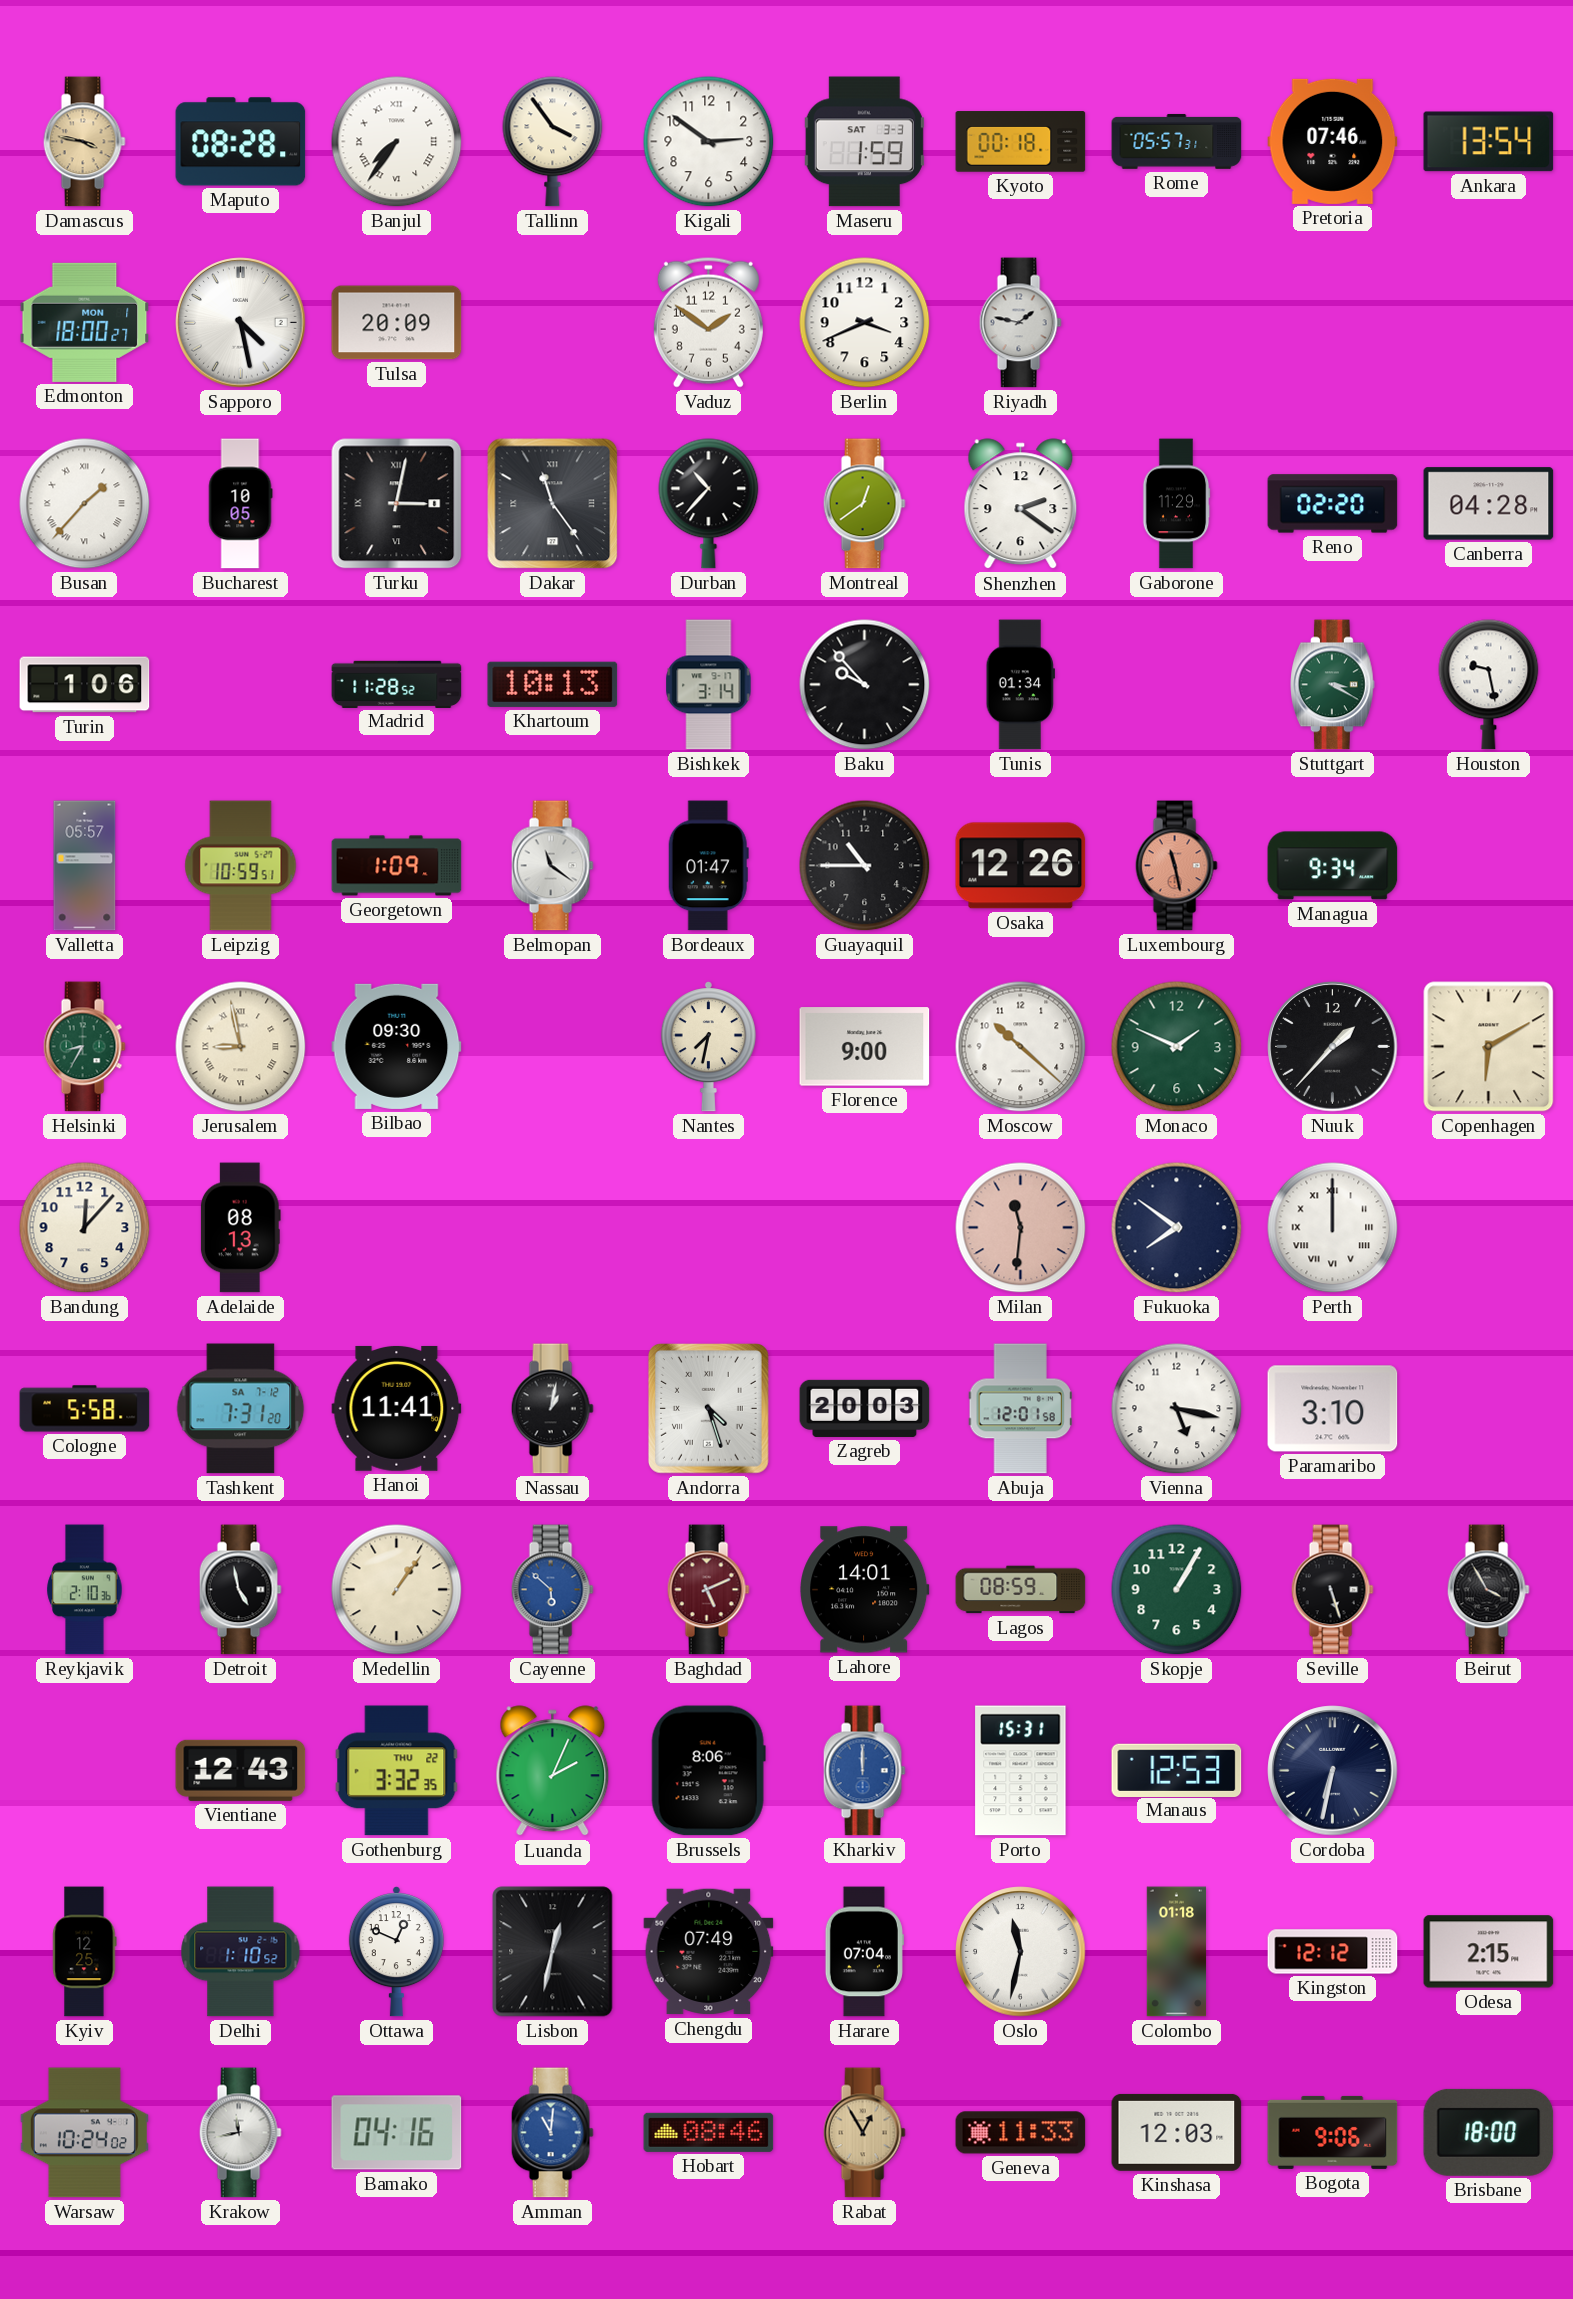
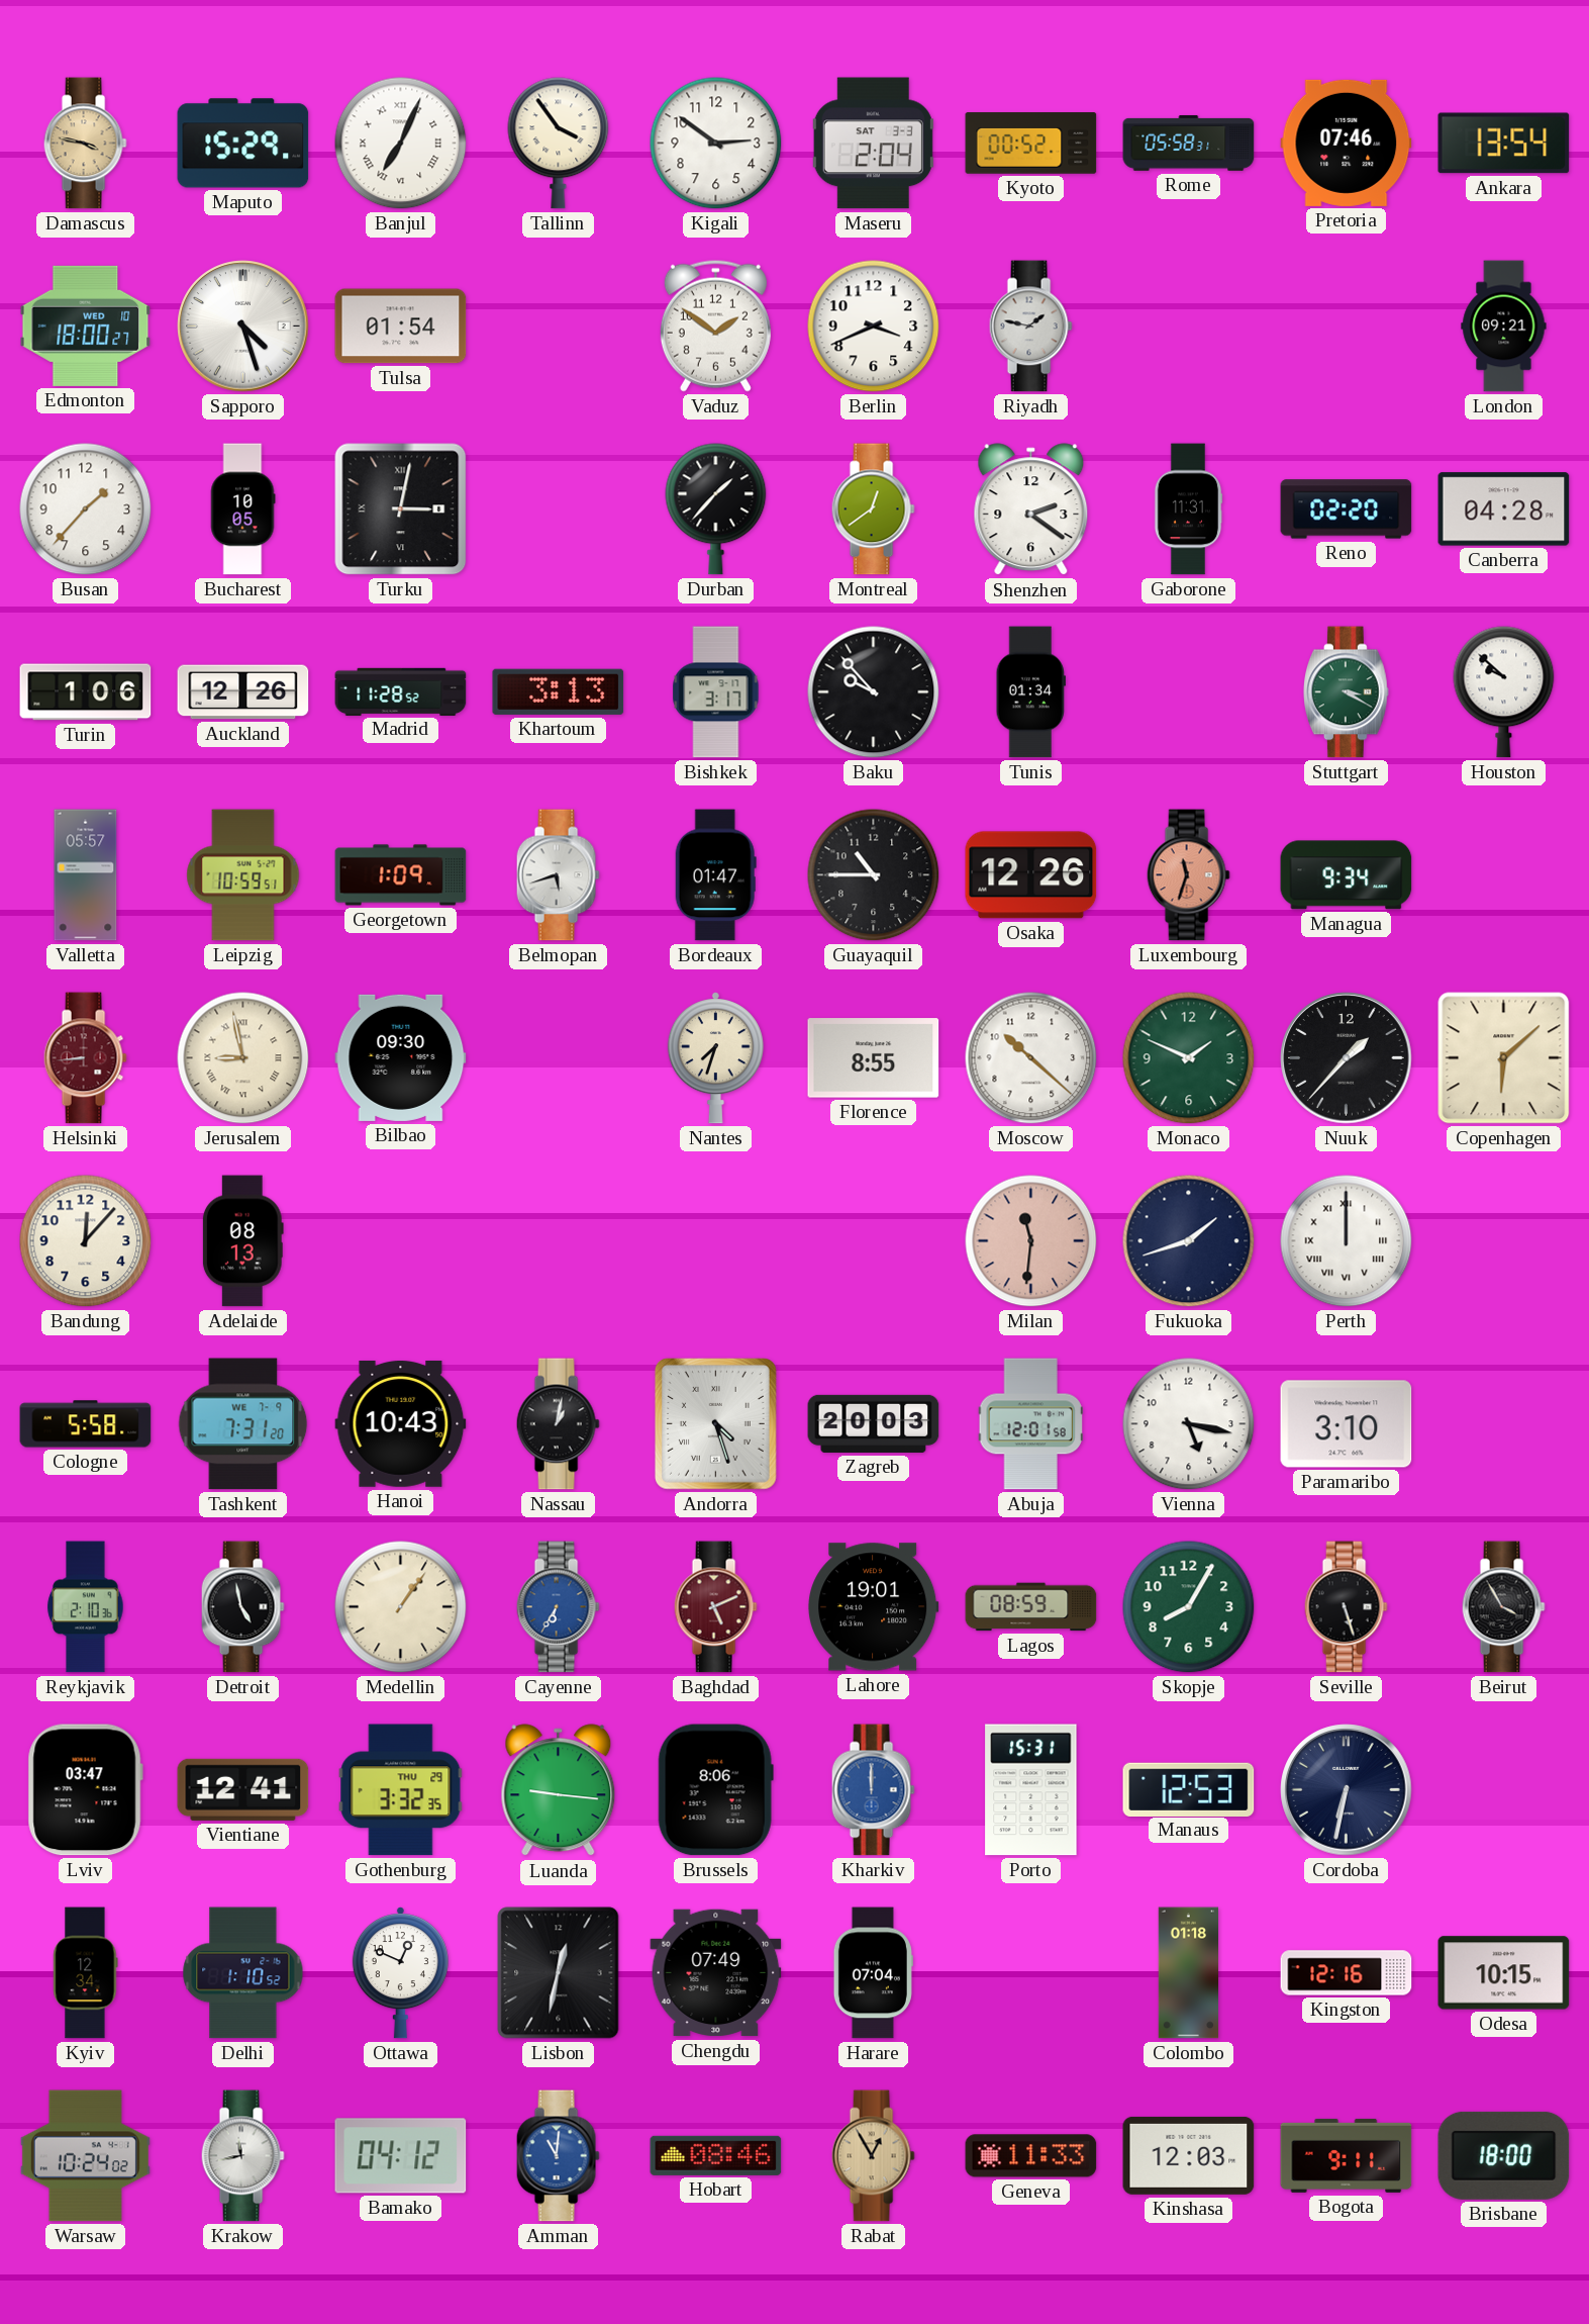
Maputo: 08:28 -> 15:29 (243, 144)
Banjul: 7:36 -> 7:04 (401, 144)
Maseru: 1:59 -> 2:04 (873, 144)
Kyoto: 00:18 -> 00:52 (1031, 144)
Rome: 05:57 -> 05:58 (1189, 143)
Edmonton date: MON 1 -> WED 10 (86, 326)
Sapporo: 4:28 -> 4:27 (243, 327)
Tulsa: 20:09 -> 01:54 (401, 327)
London: none -> 09:21 (1504, 327)
Busan numerals: Roman -> Arabic (86, 509)
Dakar: 11:24 -> none (553, 504)
Durban: 10:37 -> 1:37 (716, 509)
Gaborone: 11:29 -> 11:31 (1188, 509)
Auckland: none -> 12:26 (243, 692)
Khartoum: 10:13 -> 3:13 (559, 691)
Bishkek: 3:14 -> 3:17 (716, 692)
Houston: 9:28 -> 9:52 (1504, 692)
Belmopan: 11:21 -> 5:42 (558, 875)
Luxembourg: 11:28 -> 11:33 (1188, 875)
Helsinki: 8:35 -> 8:44 (85, 1058)
Helsinki dial: green -> burgundy (85, 1058)
Nantes: 7:32 -> 7:33 (715, 1058)
Florence: 9:00 -> 8:55 (874, 1058)
Copenhagen: 6:10 -> 6:08 (1504, 1058)
Fukuoka: 7:51 -> 1:42 (1189, 1241)
Tashkent date: SA 7-12 -> WE 7-9 (243, 1424)
Hanoi: 11:41 -> 10:43 (401, 1423)
Cayenne: 5:52 -> 6:35 (558, 1607)
Lahore: 14:01 -> 19:01 (874, 1607)
Skopje: 1:05 -> 8:05 (1189, 1607)
Lviv: none -> 03:47 (85, 1790)
Vientiane: 12:43 -> 12:41 (243, 1789)
Gothenburg date: THU 22 -> THU 29 (401, 1790)
Luanda: 2:04 -> 9:16 (559, 1790)
Kyiv: 12:25 -> 12:34 (86, 1973)
Oslo: 11:32 -> none (1021, 1952)
Kingston: 12:12 -> 12:16 (1347, 1973)
Odesa: 2:15 -> 10:15 (1504, 1973)
Bamako: 04:16 -> 04:12 (401, 2156)
Bogota: 9:06 -> 9:11 (1347, 2155)
